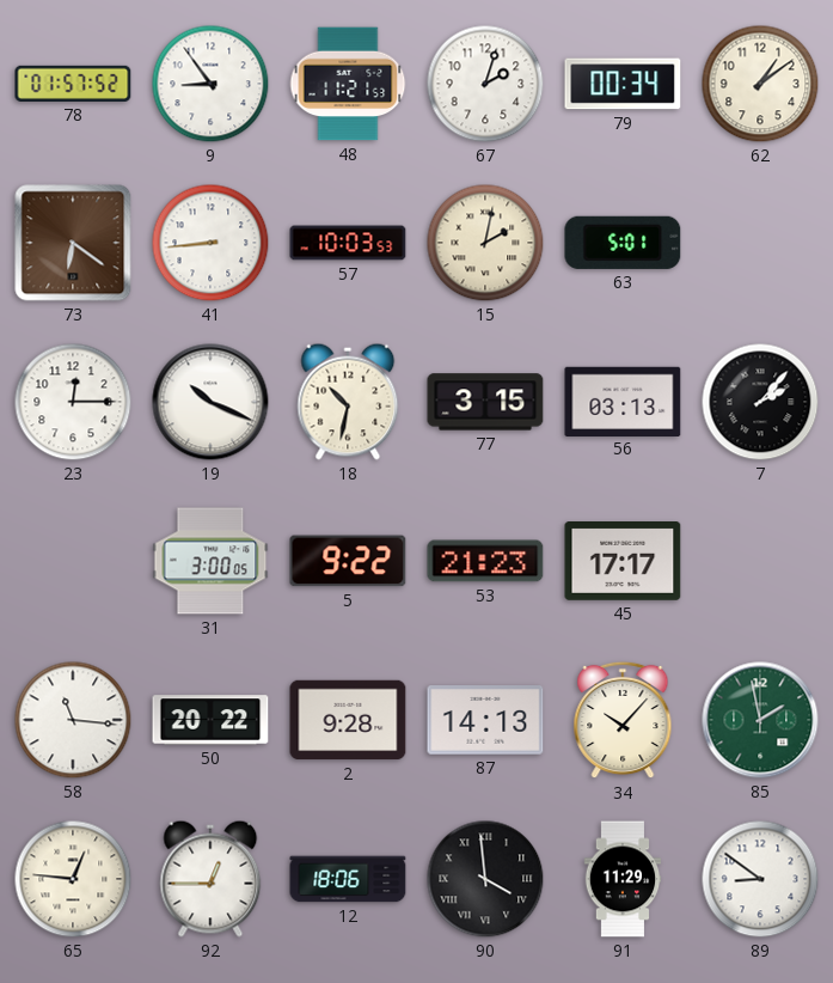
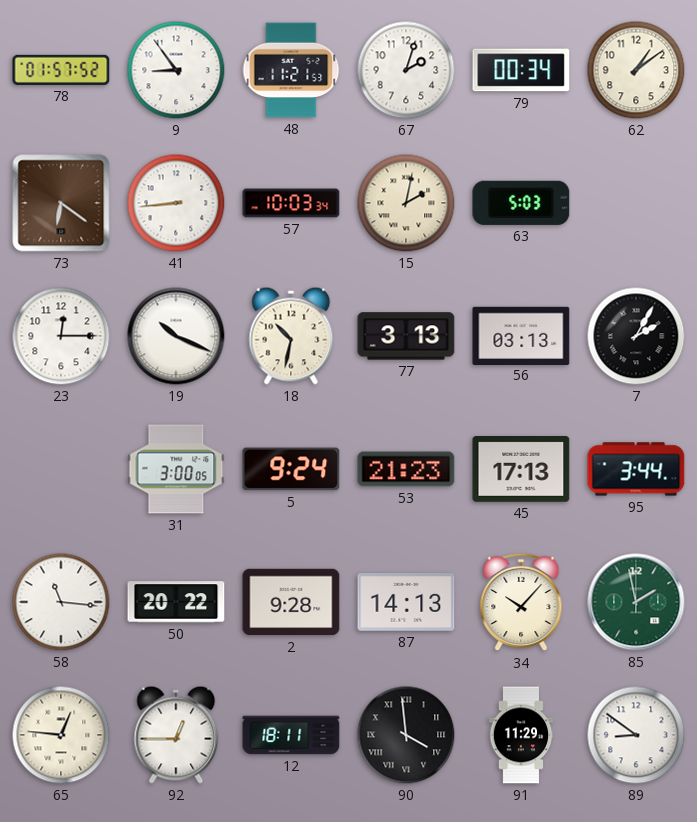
57: 10:03:53 -> 10:03:34 (291, 203)
63: 5:01 -> 5:03 (521, 203)
77: 3:15 -> 3:13 (406, 336)
7: 2:07 -> 2:05 (636, 336)
5: 9:22 -> 9:24 (291, 469)
45: 17:17 -> 17:13 (521, 470)
95: none -> 3:44 (636, 469)
12: 18:06 -> 18:11 (291, 735)
